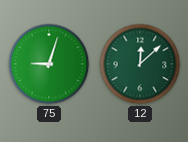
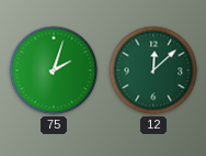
75: 9:03 -> 2:03 (54, 70)
